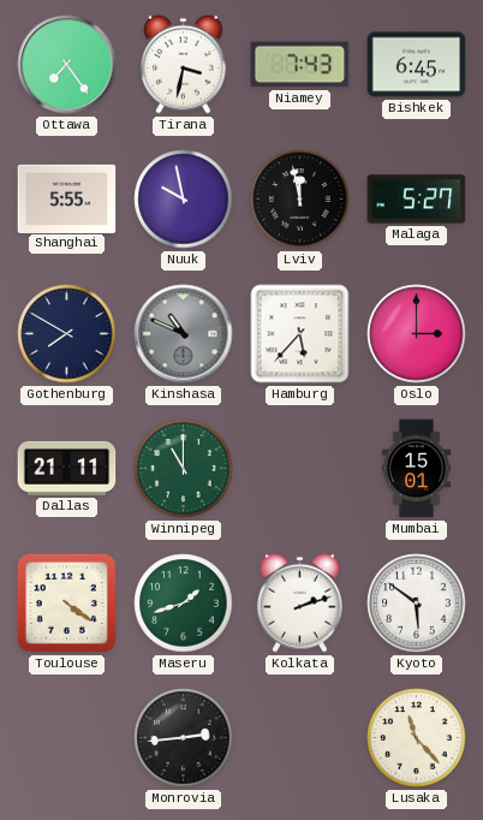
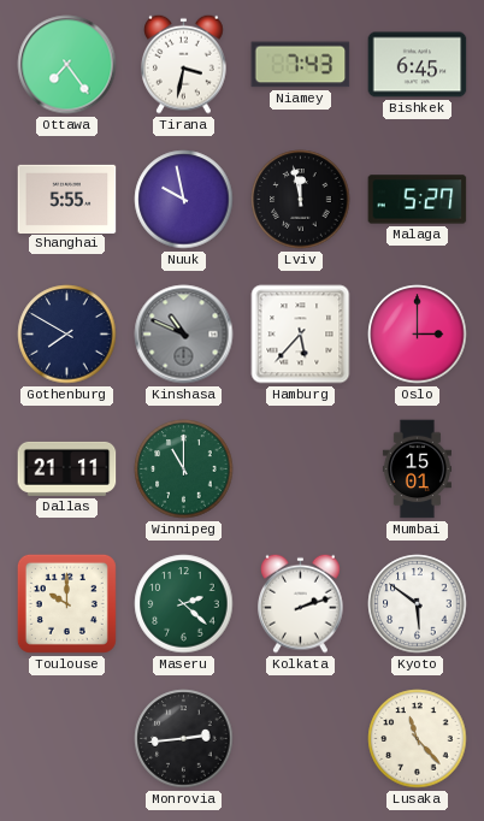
Toulouse: 4:21 -> 10:00 (66, 603)
Maseru: 1:42 -> 2:22 (184, 604)
